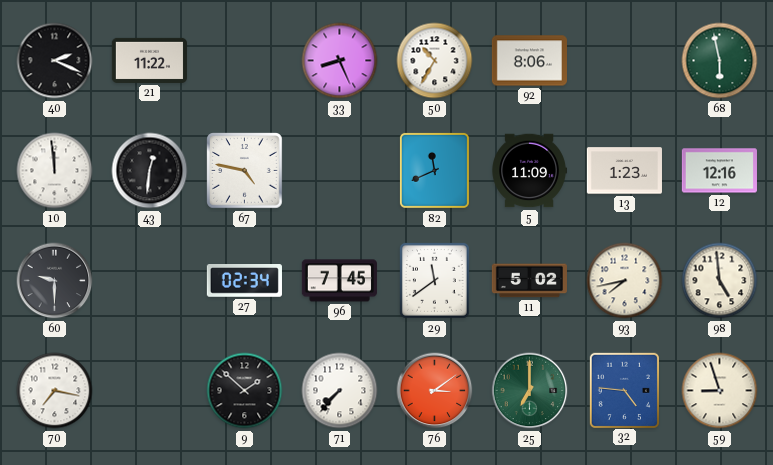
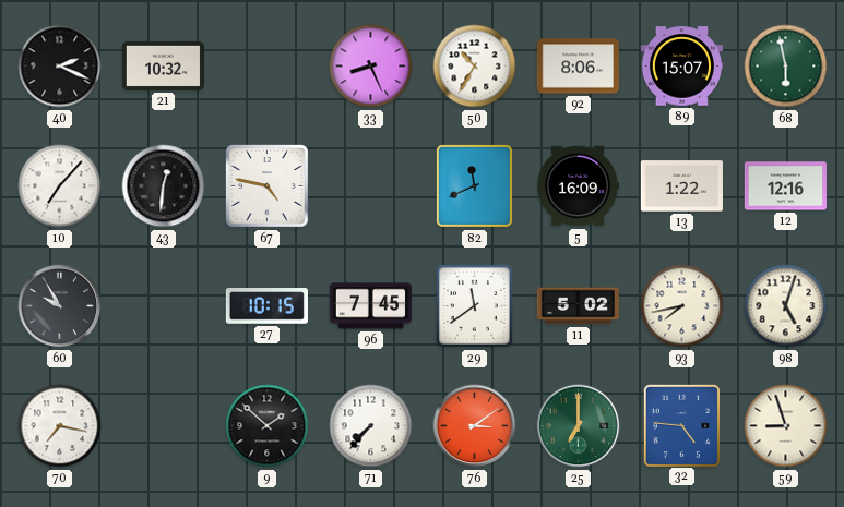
21: 11:22 -> 10:32 (163, 65)
89: none -> 15:07 (681, 67)
10: 11:59 -> 7:07 (60, 186)
5: 11:09 -> 16:09 (578, 186)
13: 1:23 -> 1:22 (681, 186)
60: 9:30 -> 9:55 (60, 306)
27: 02:34 -> 10:15 (266, 306)
98: 4:59 -> 5:03 (786, 306)
